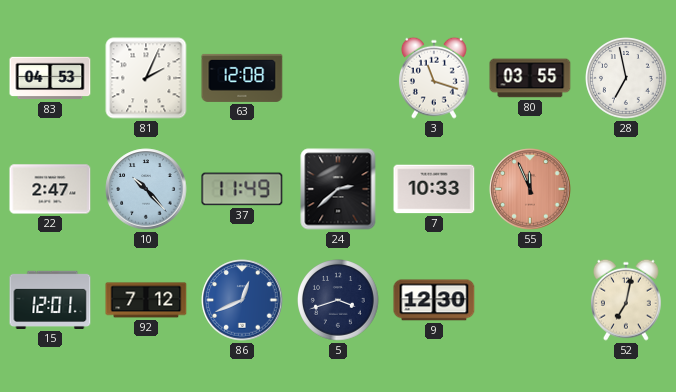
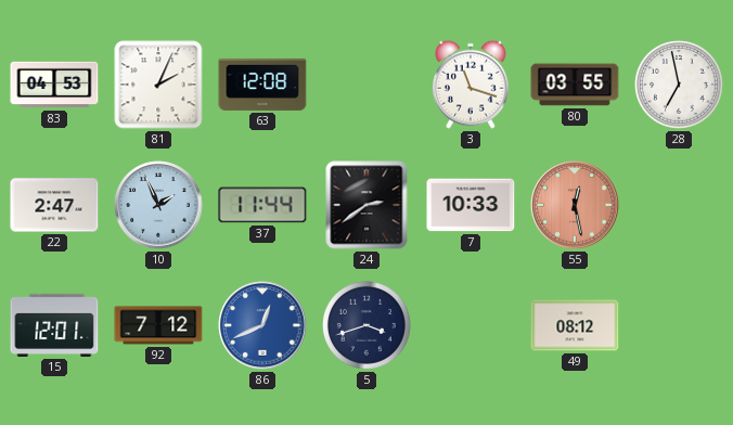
10: 10:23 -> 1:56 (158, 205)
37: 11:49 -> 11:44 (262, 205)
24: 2:38 -> 2:39 (366, 205)
55: 11:56 -> 12:28 (575, 205)
9: 12:30 -> none (434, 300)
49: none -> 08:12 (575, 325)
52: 7:02 -> none (626, 300)
